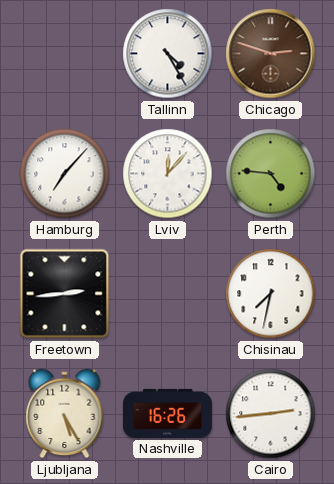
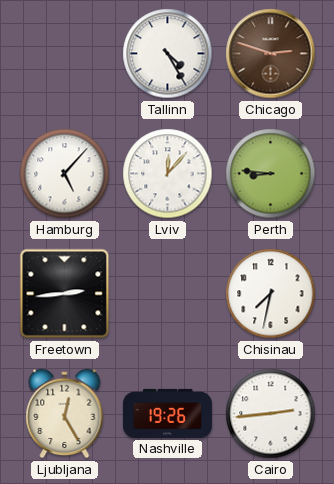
Hamburg: 7:07 -> 5:07 (65, 174)
Perth: 4:46 -> 8:46 (271, 174)
Ljubljana: 5:25 -> 12:25 (65, 414)
Nashville: 16:26 -> 19:26 (167, 413)
